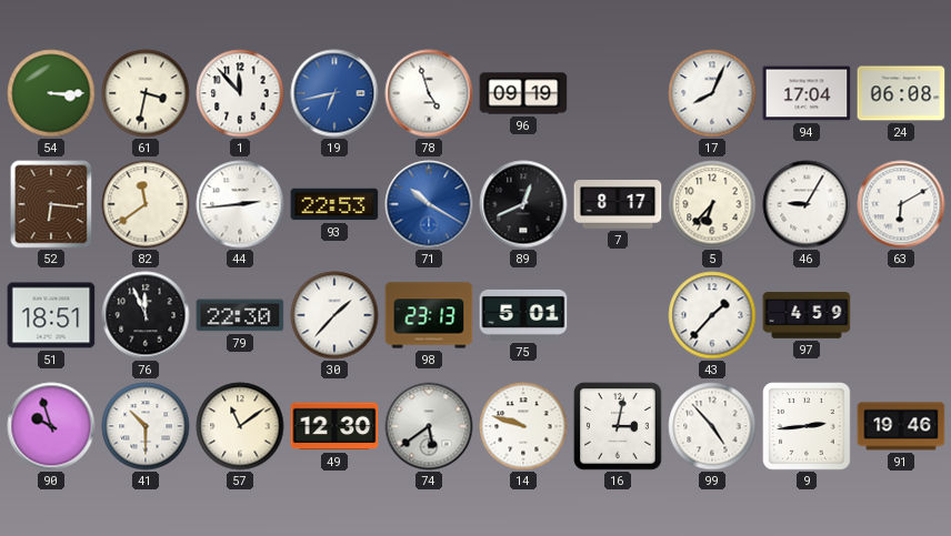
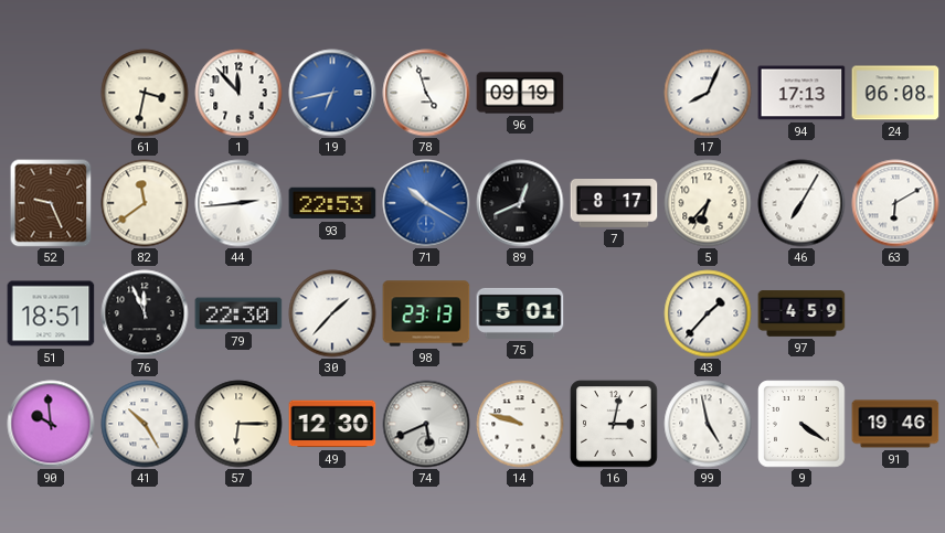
54: 3:15 -> none (51, 93)
94: 17:04 -> 17:13 (801, 93)
52: 6:16 -> 9:26 (51, 203)
46: 9:05 -> 7:05 (801, 203)
90: 9:57 -> 9:59 (51, 424)
41: 10:30 -> 10:25 (145, 424)
57: 11:09 -> 6:15 (238, 424)
74: 5:39 -> 5:41 (426, 424)
99: 4:53 -> 4:58 (708, 424)
9: 2:44 -> 4:21 (801, 424)
